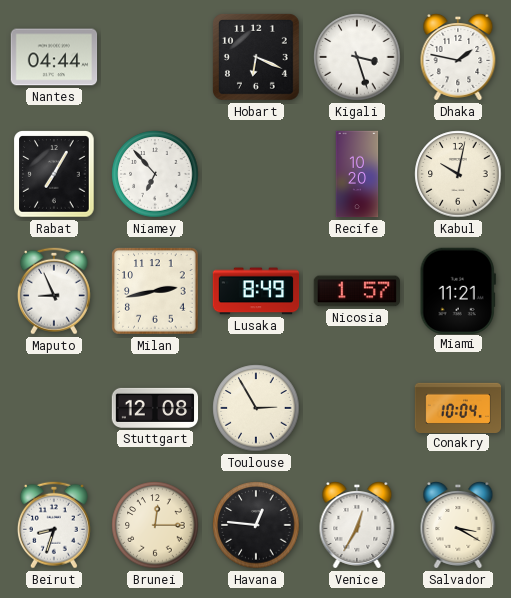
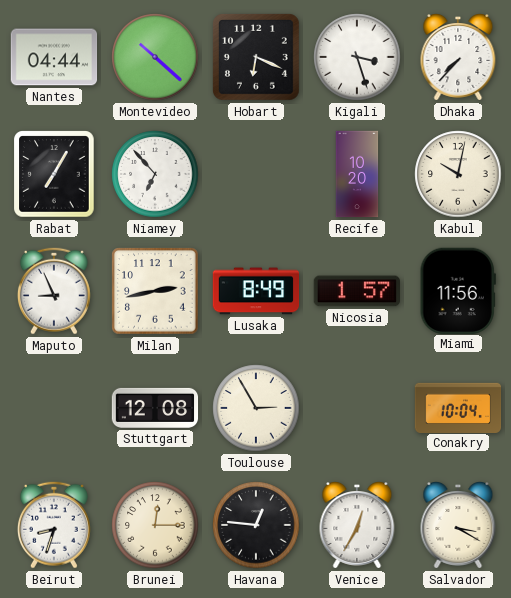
Montevideo: none -> 10:22 (155, 57)
Dhaka: 1:47 -> 7:37 (458, 58)
Miami: 11:21 -> 11:56 (458, 290)
